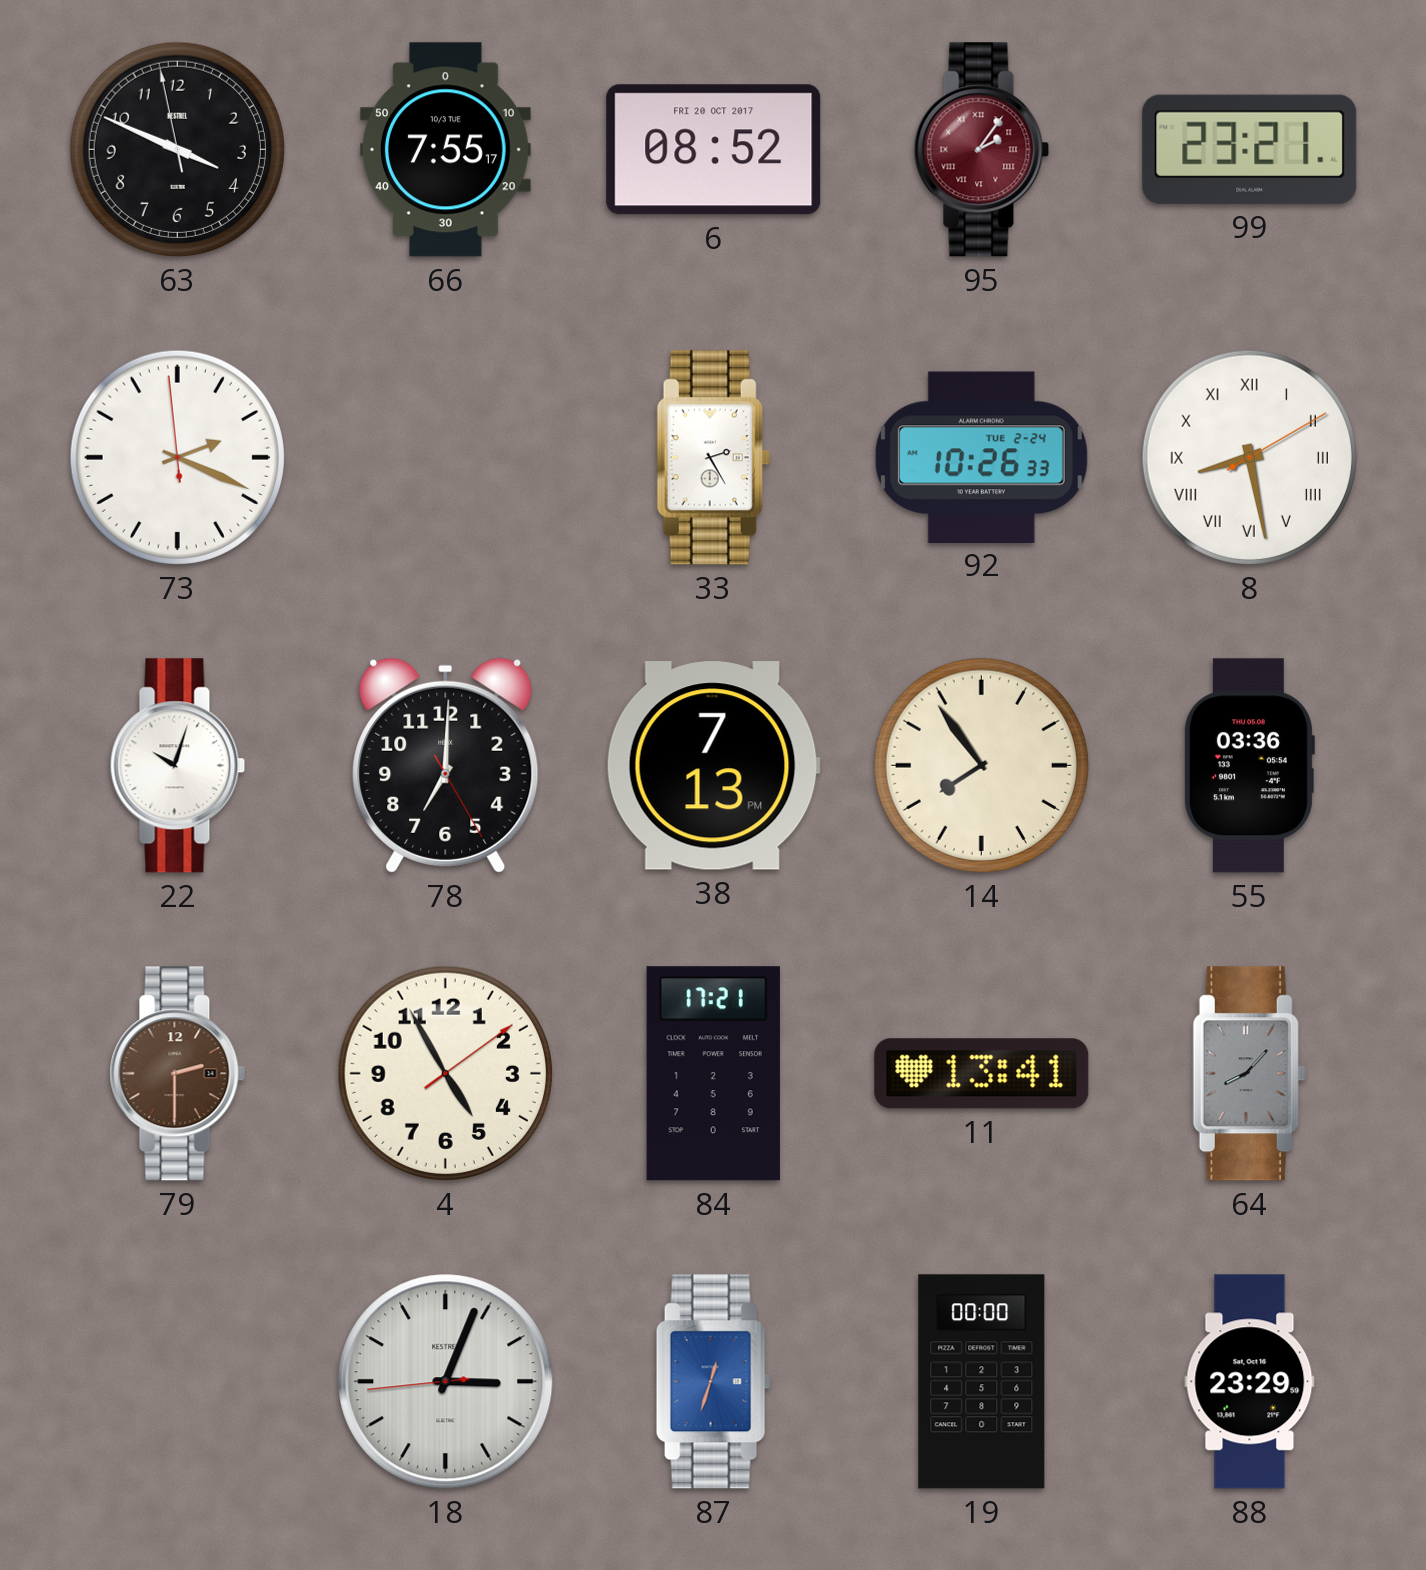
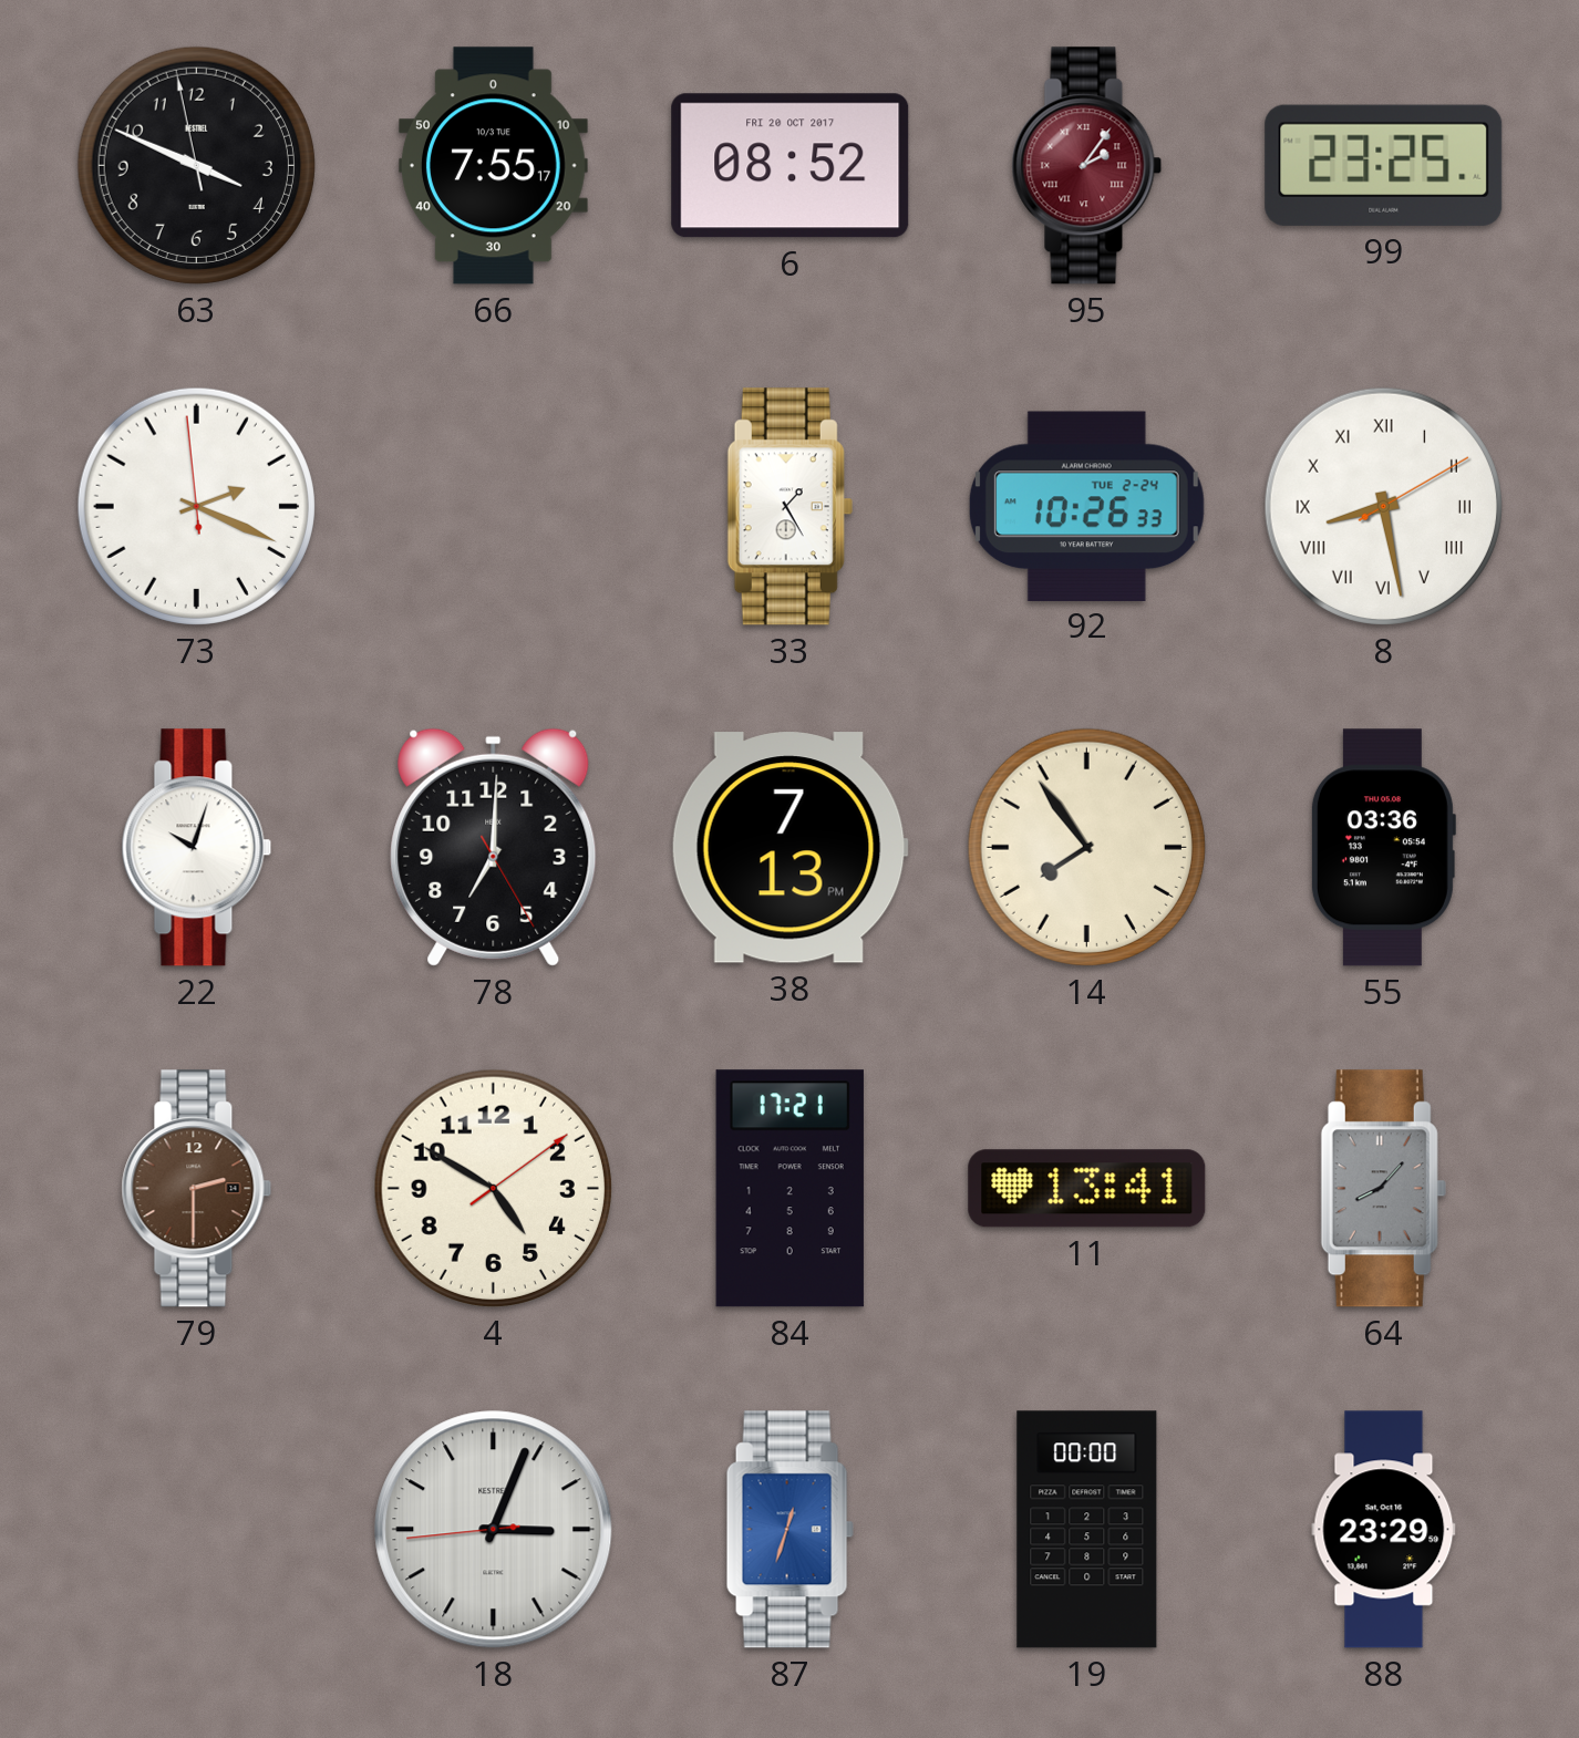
99: 23:21 -> 23:25 (1384, 165)
33: 2:25 -> 1:25 (789, 507)
4: 4:55 -> 4:50 (493, 1188)
